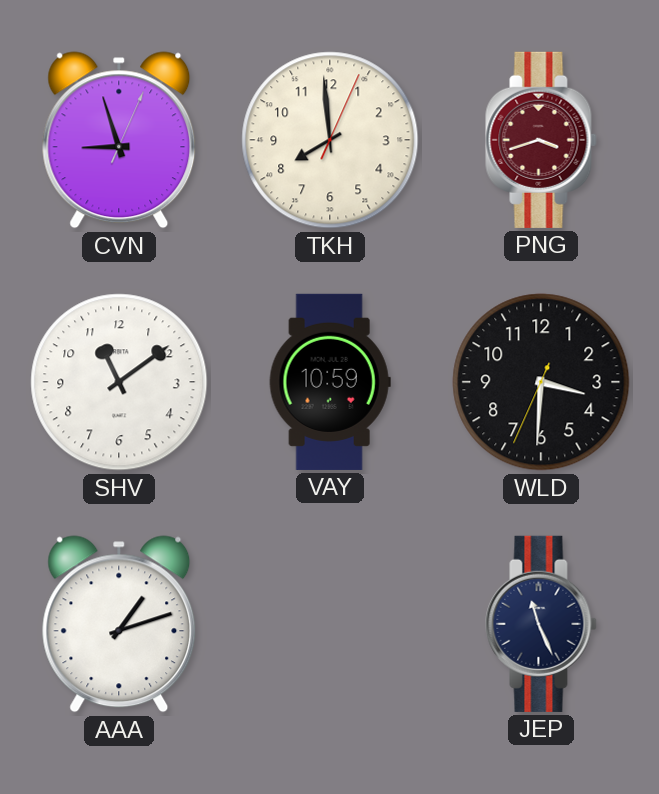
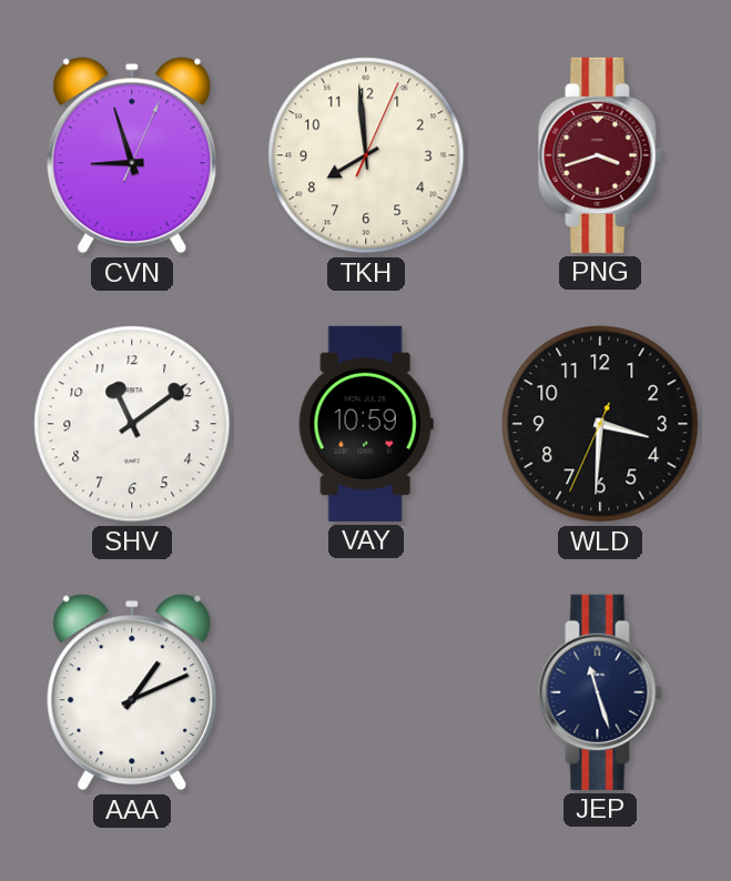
AAA: 1:12 -> 1:11 (132, 692)
JEP: 11:26 -> 11:27 (600, 692)
